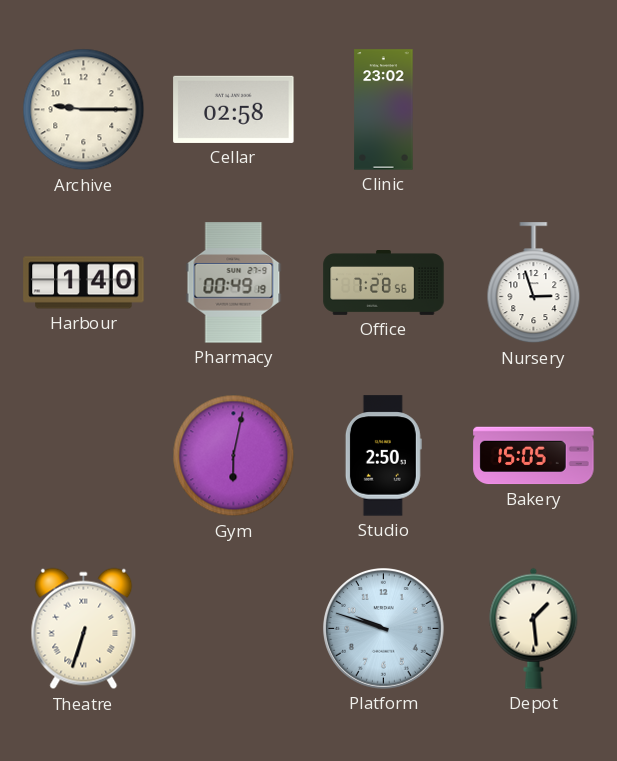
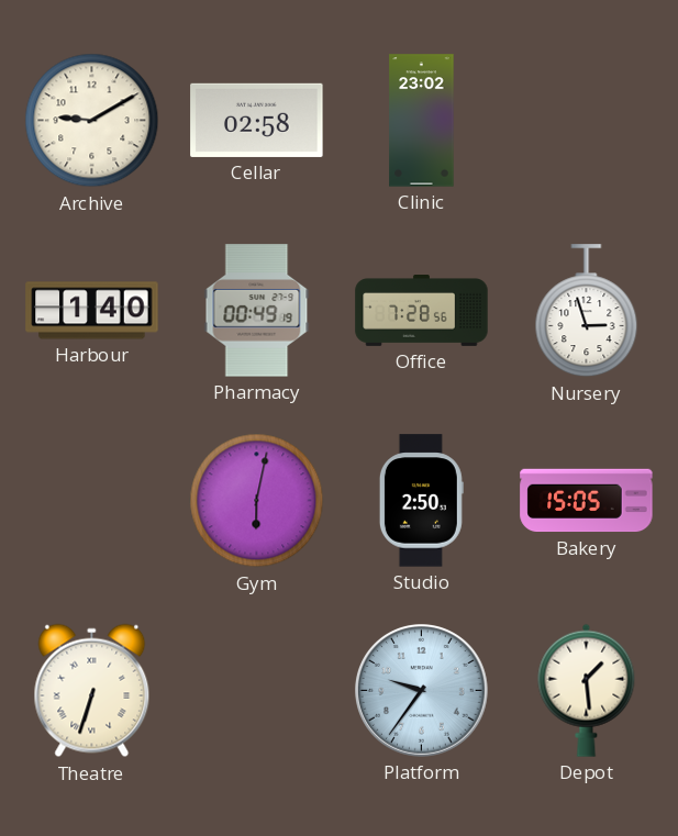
Archive: 9:15 -> 9:10 (92, 121)
Platform: 9:48 -> 9:36 (422, 691)
